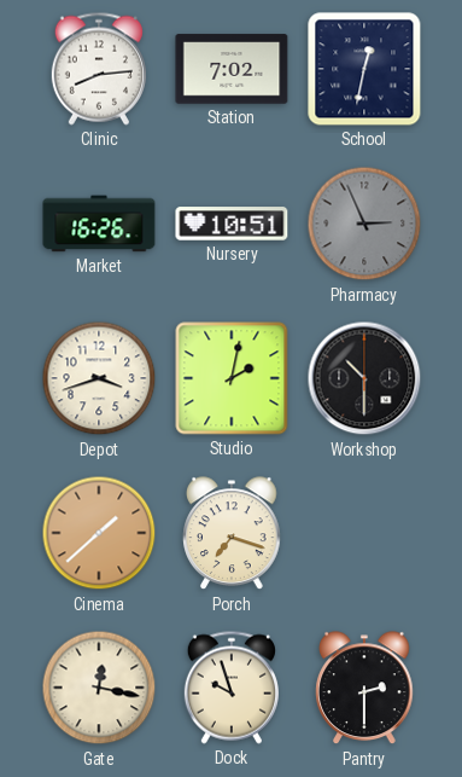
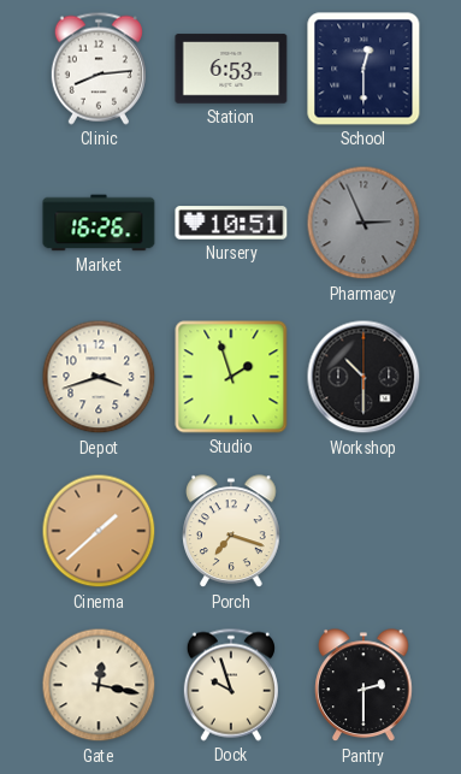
Station: 7:02 -> 6:53 (231, 69)
School: 12:32 -> 12:30 (364, 69)
Studio: 2:02 -> 1:57 (231, 377)
